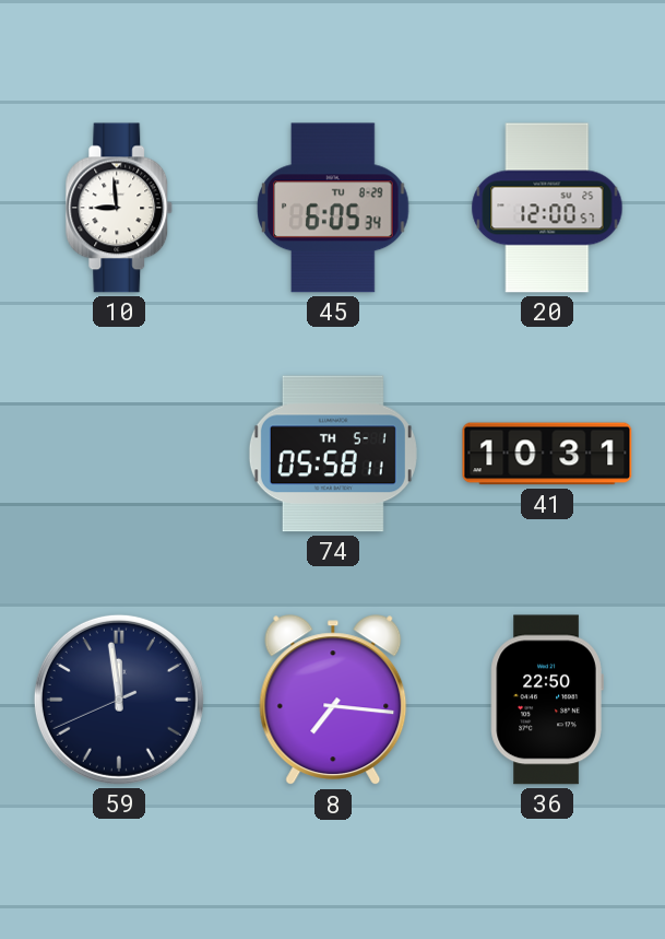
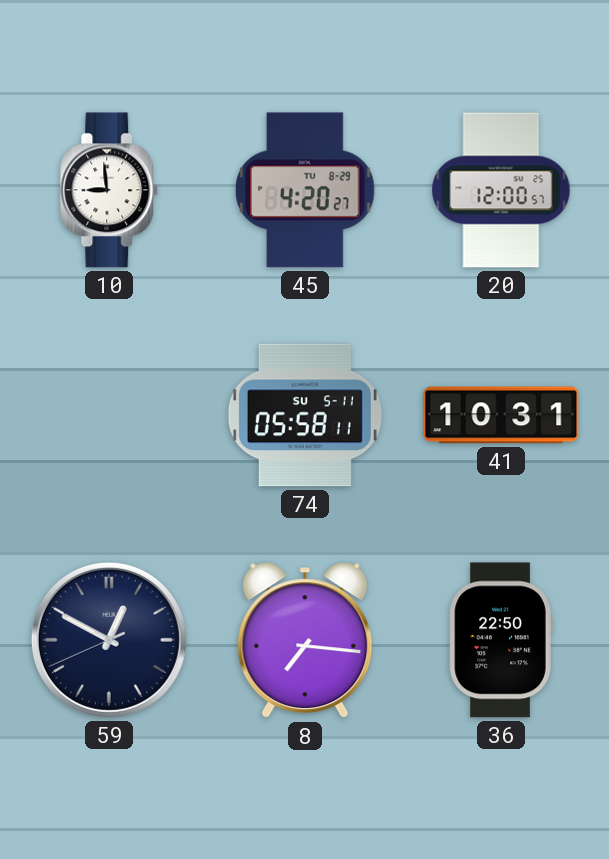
45: 6:05 -> 4:20 (305, 190)
74 date: TH 5-1 -> SU 5-11 (305, 415)
59: 11:58 -> 12:49 (109, 640)
